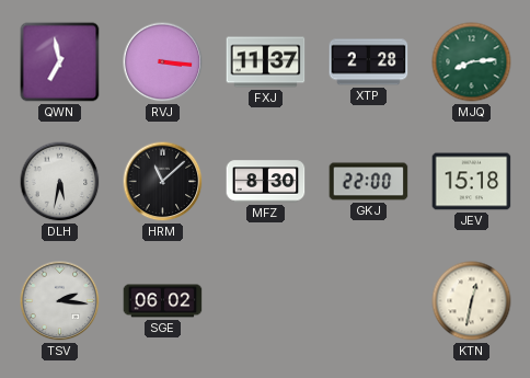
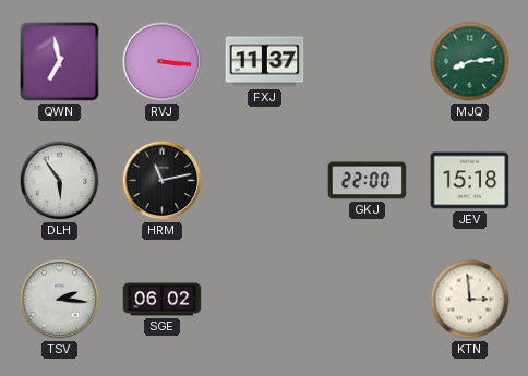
XTP: 2:28 -> none (369, 62)
DLH: 5:32 -> 5:54 (60, 181)
HRM: 11:08 -> 11:13 (163, 181)
MFZ: 8:30 -> none (266, 182)
KTN: 12:32 -> 2:59 (470, 300)
